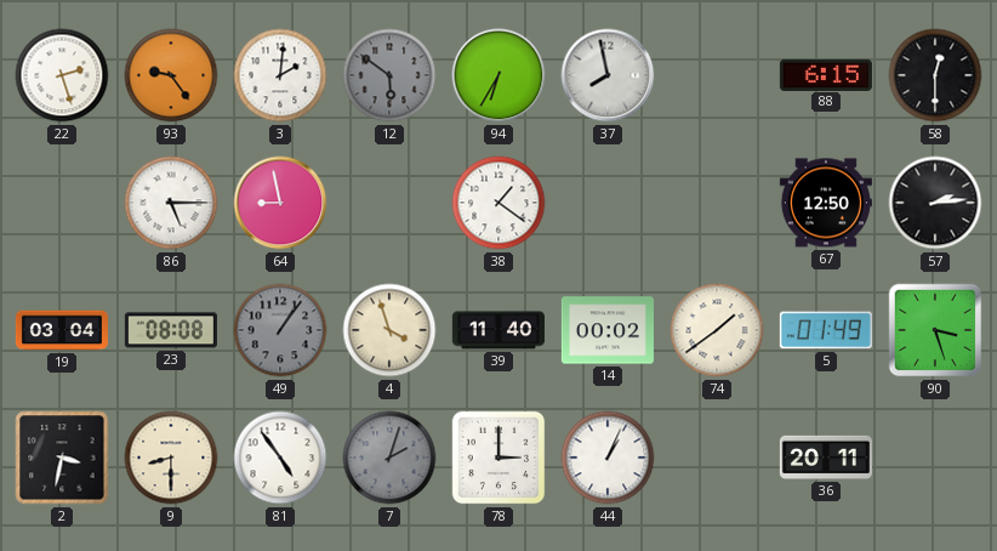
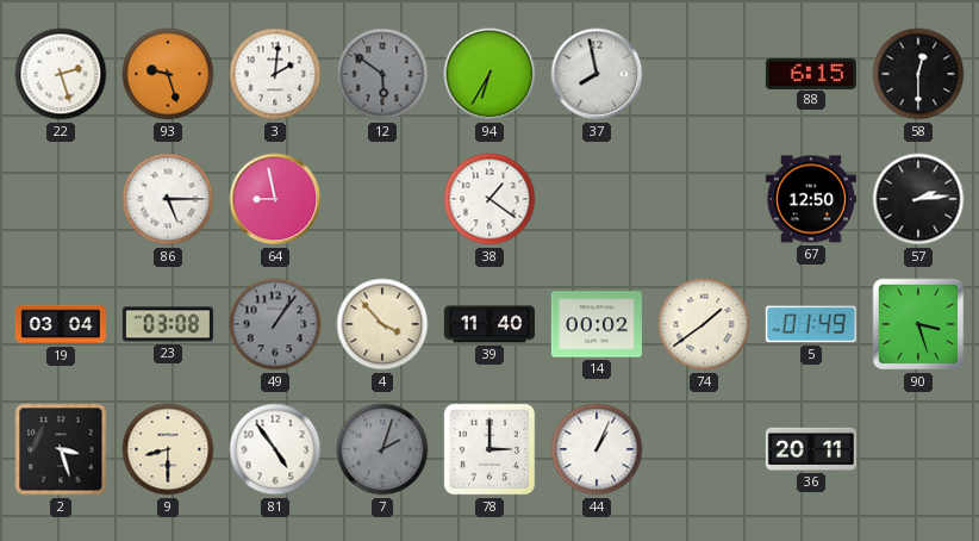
93: 9:24 -> 9:27 (168, 74)
23: 08:08 -> 03:08 (168, 324)
4: 3:57 -> 3:53 (382, 324)
2: 3:32 -> 3:27 (61, 449)
